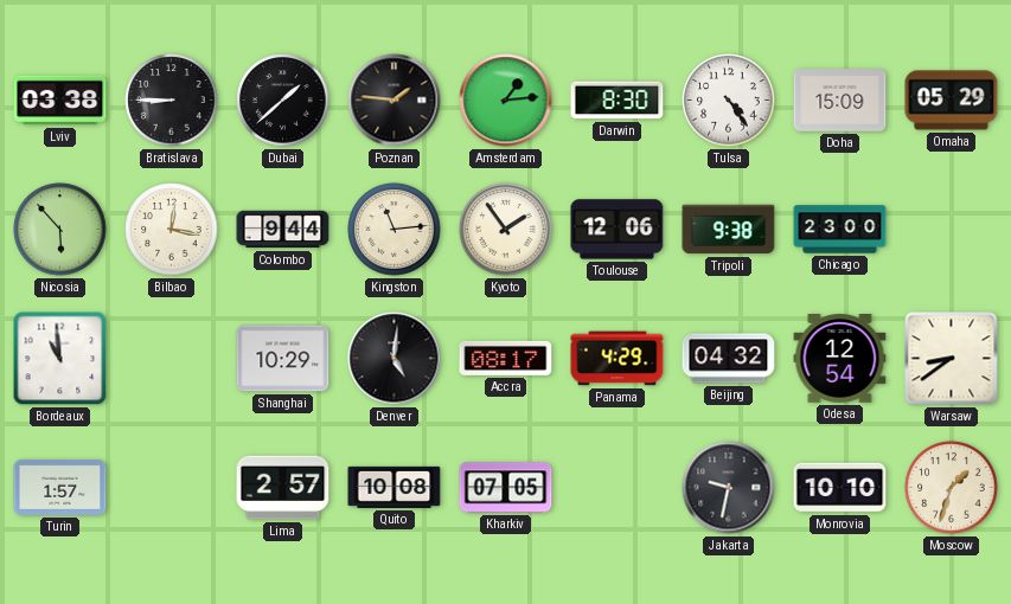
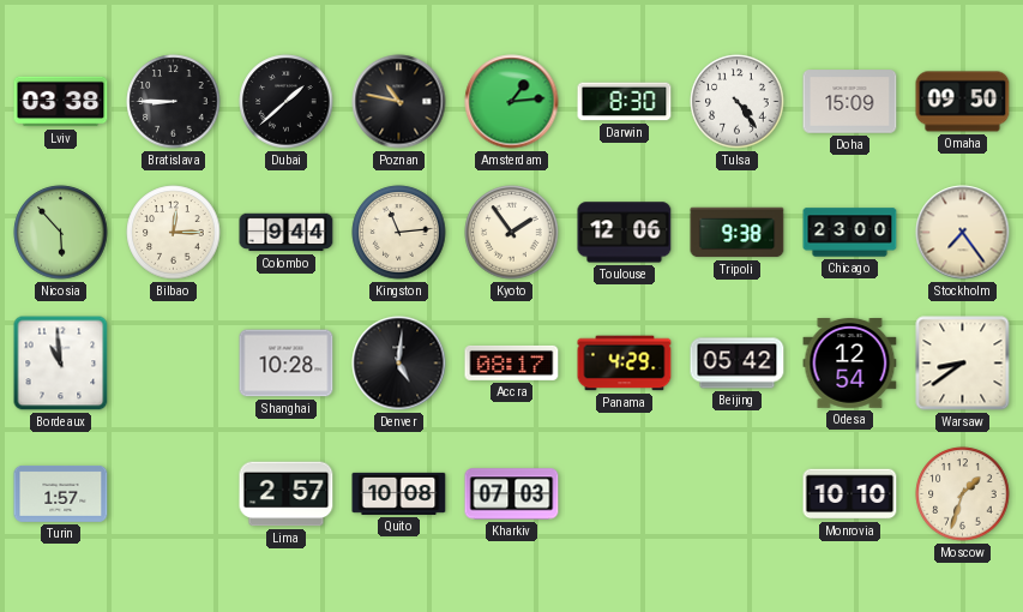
Poznan: 1:46 -> 10:47 (399, 102)
Omaha: 05:29 -> 09:50 (963, 102)
Bilbao: 12:17 -> 12:15 (174, 233)
Stockholm: none -> 7:24 (963, 233)
Shanghai: 10:29 -> 10:28 (287, 364)
Beijing: 04:32 -> 05:42 (738, 364)
Kharkiv: 07:05 -> 07:03 (512, 494)
Jakarta: 9:32 -> none (729, 488)
